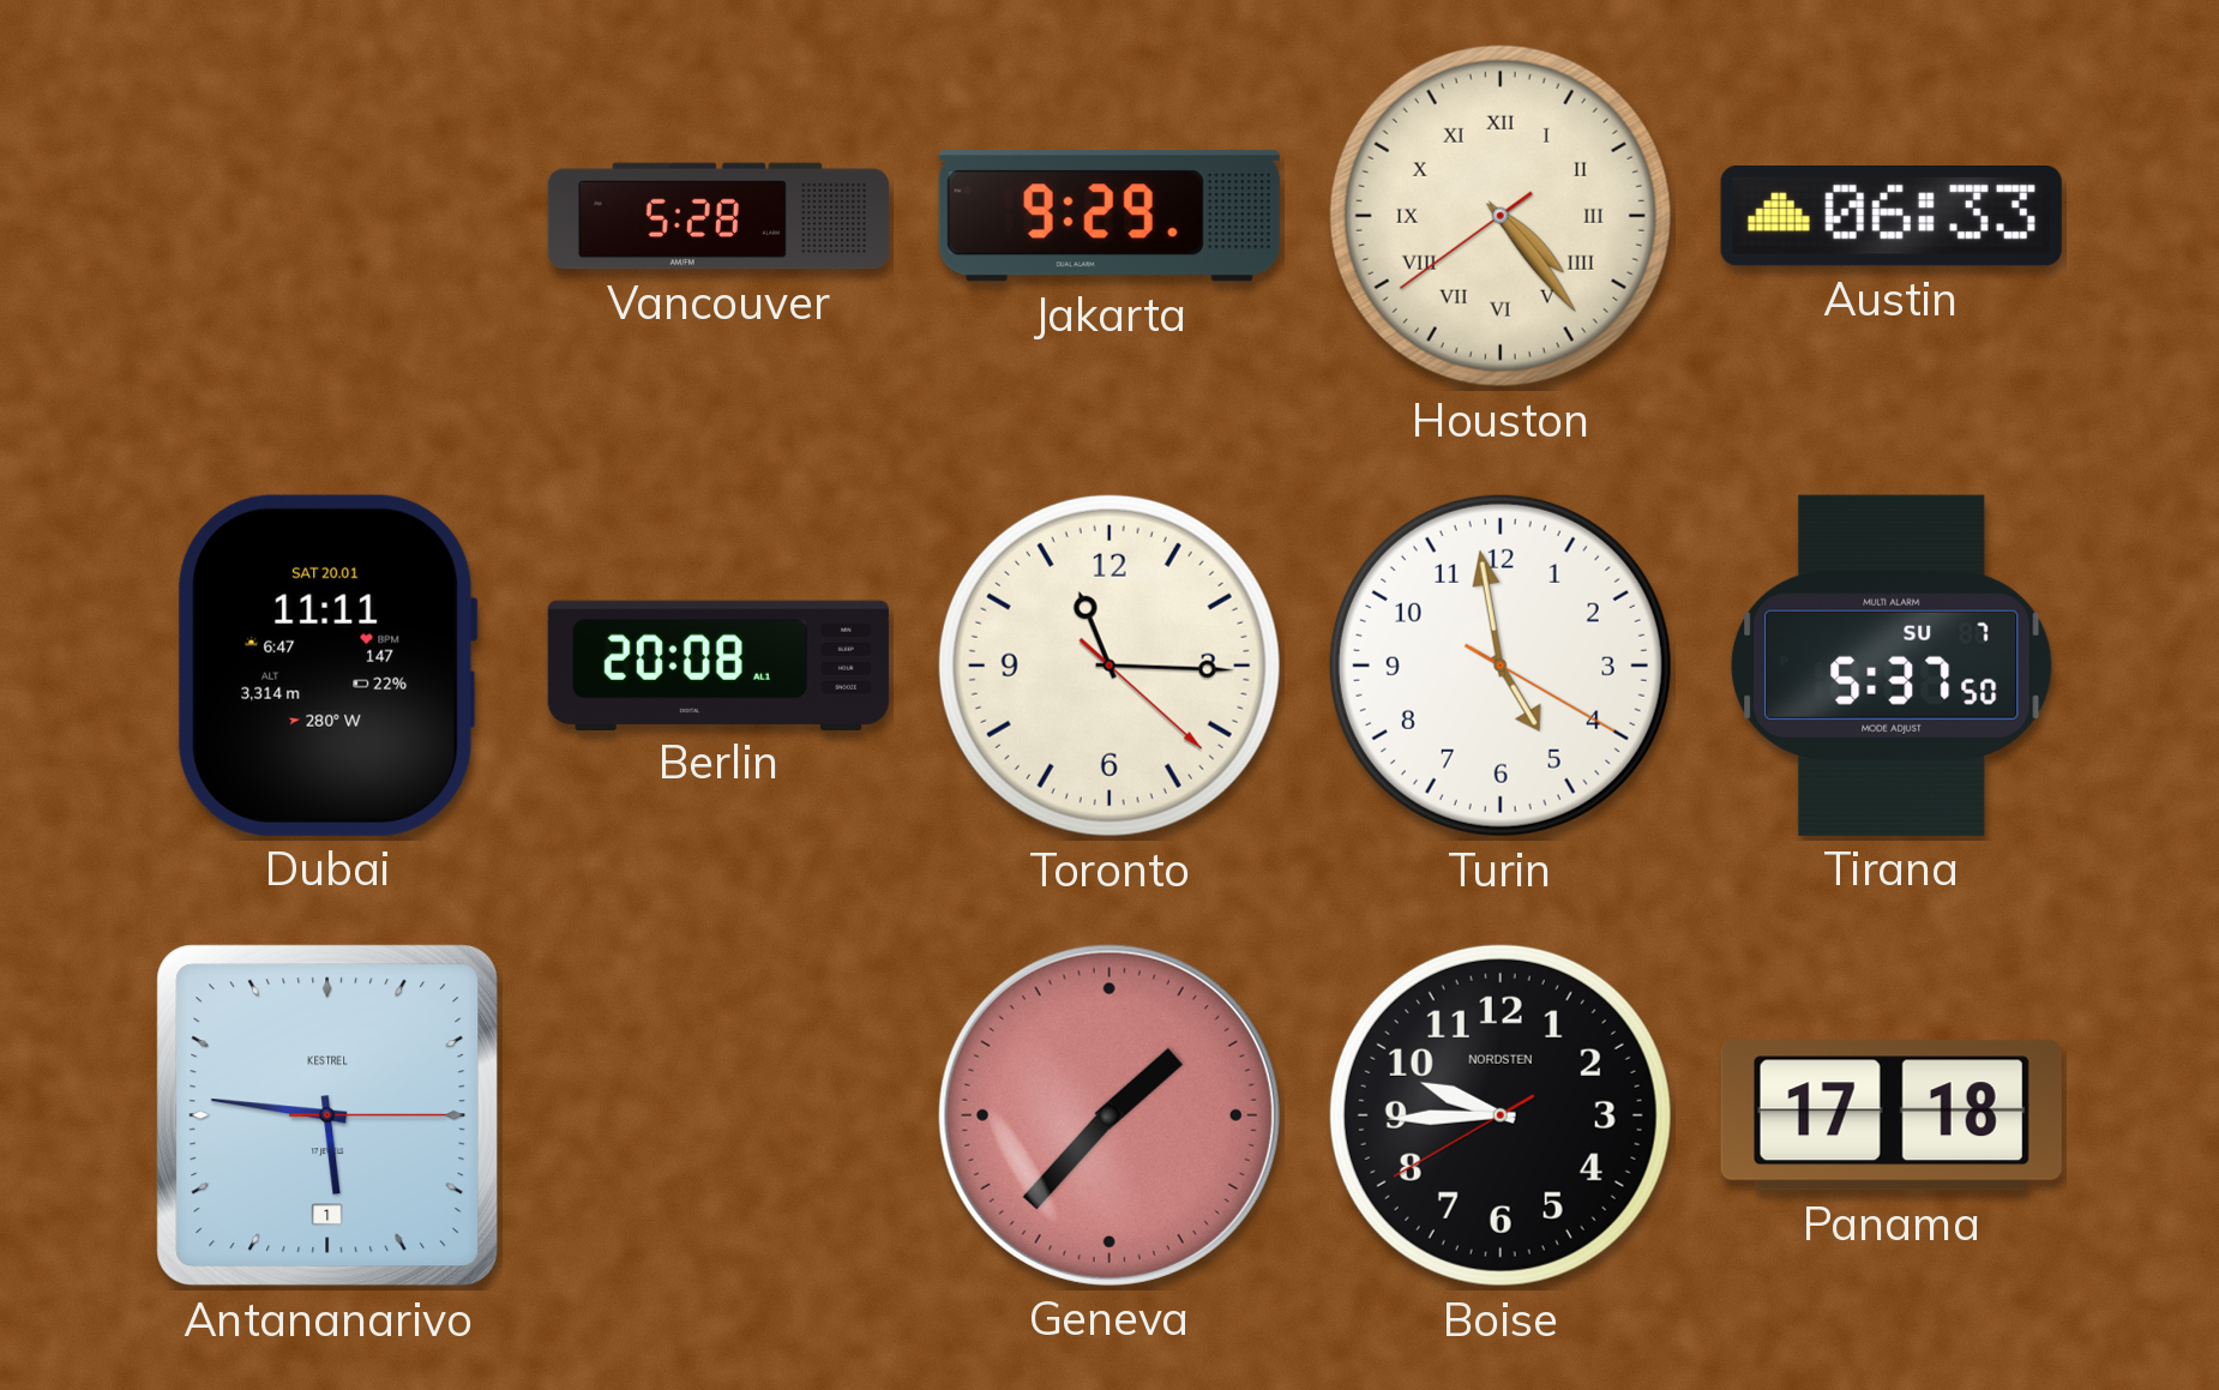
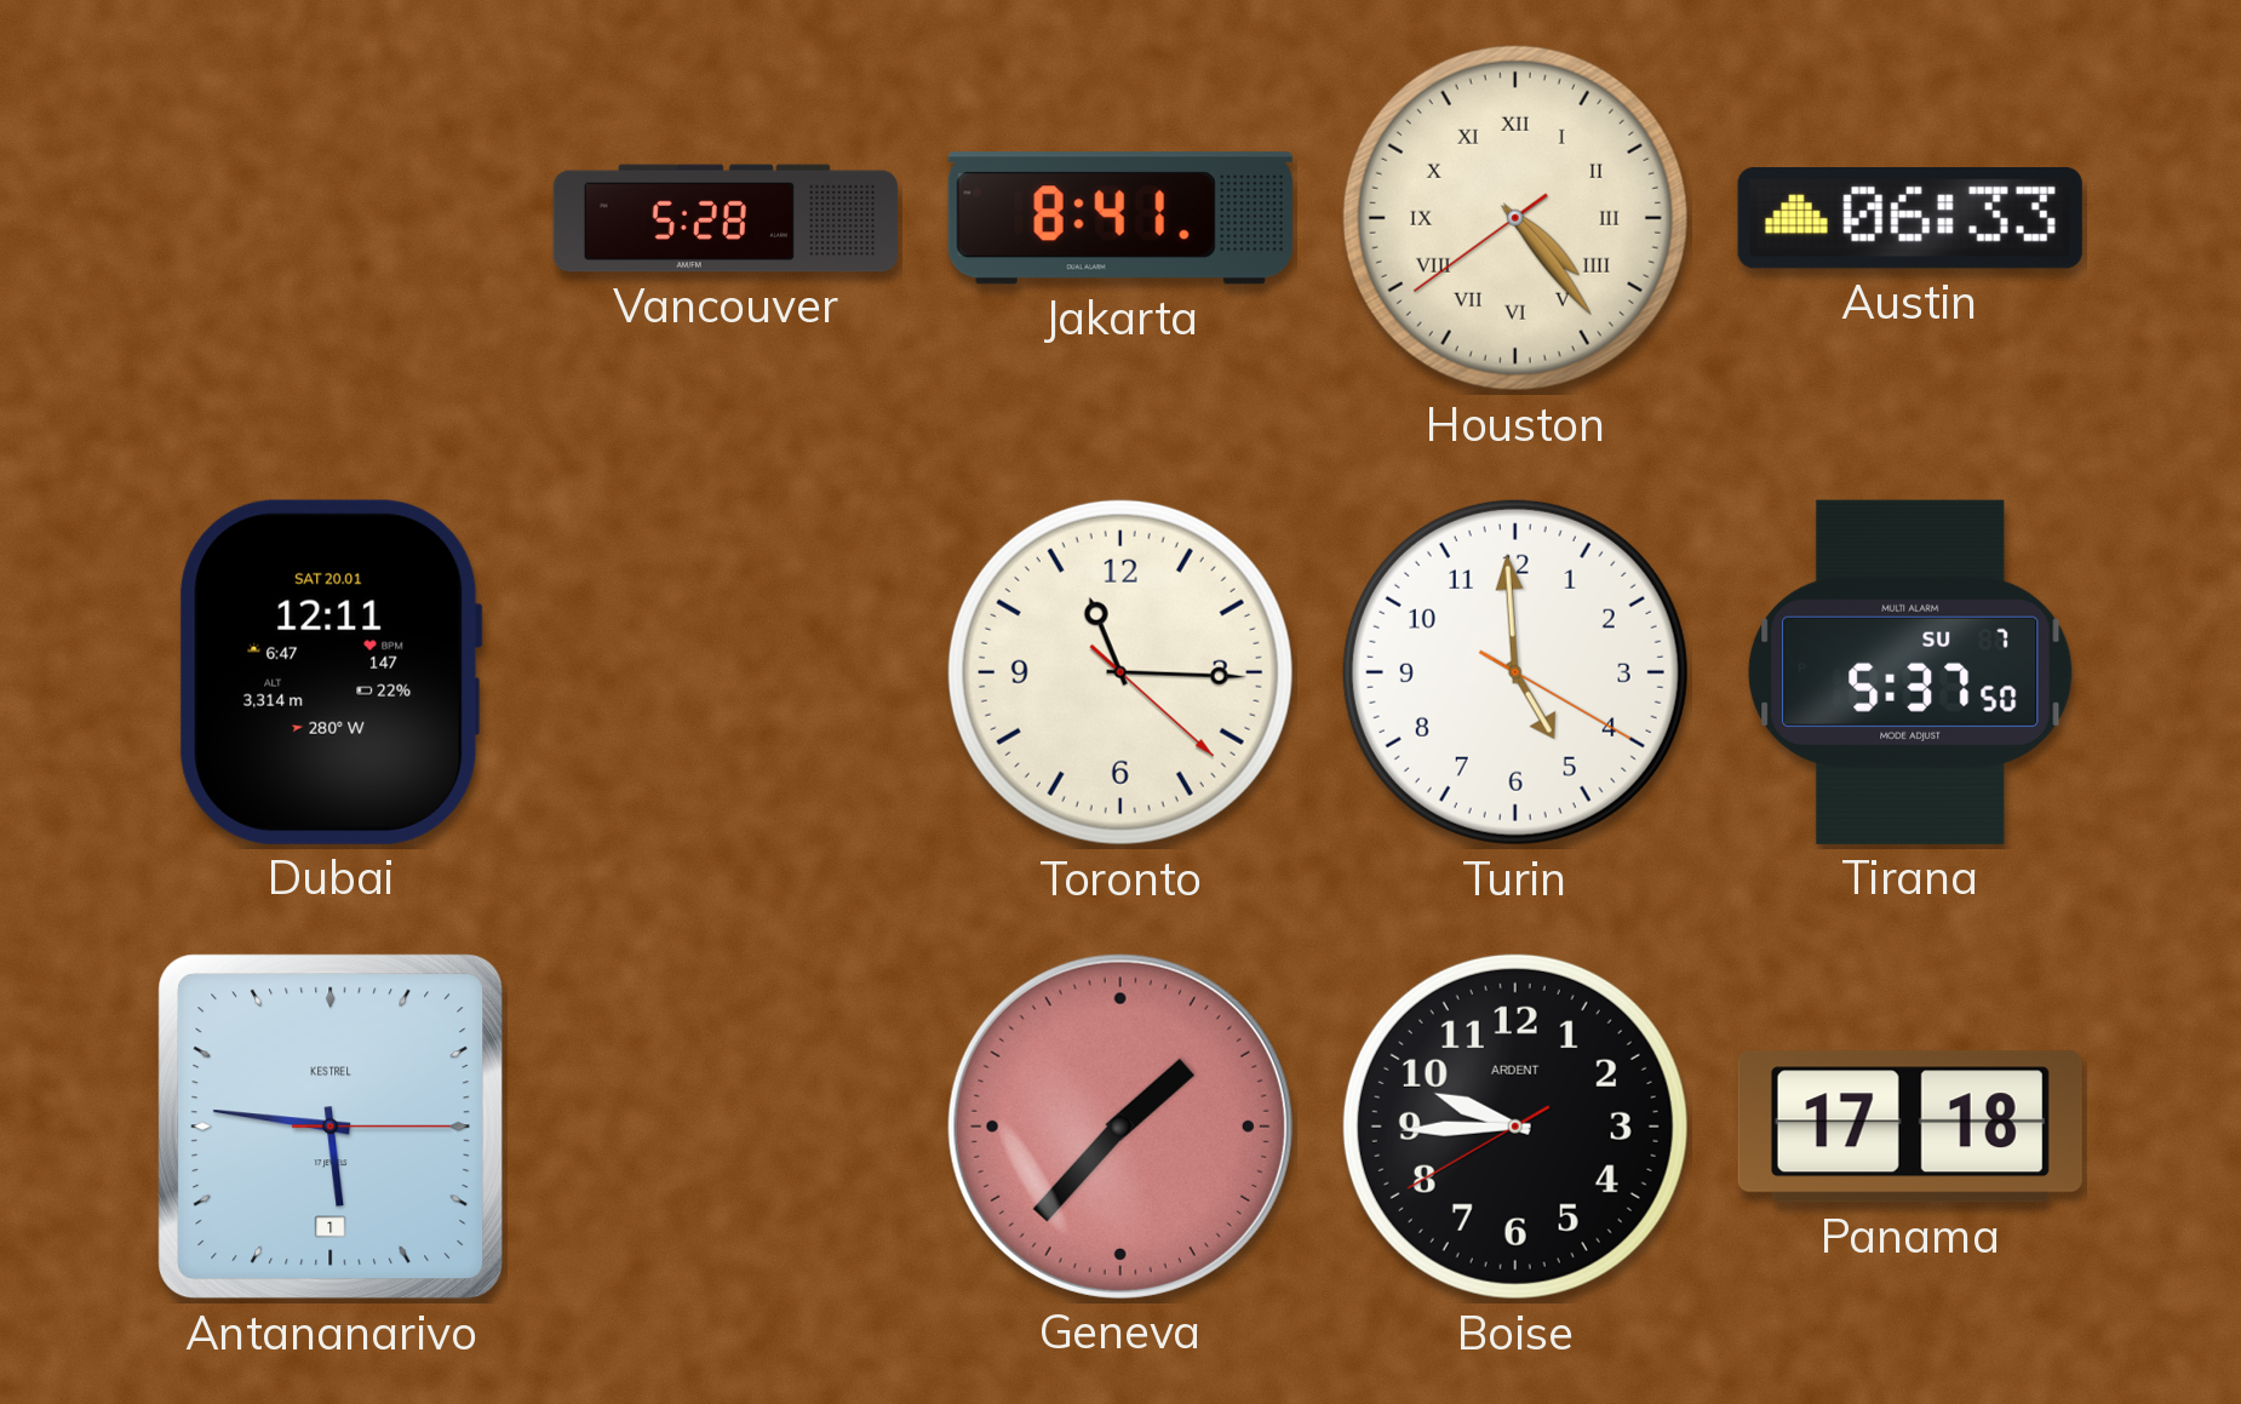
Jakarta: 9:29 -> 8:41 (1120, 218)
Dubai: 11:11 -> 12:11 (331, 672)
Berlin: 20:08 -> none (718, 664)
Turin: 4:58 -> 4:59 (1515, 672)
Boise brand: NORDSTEN -> ARDENT (1515, 1127)
